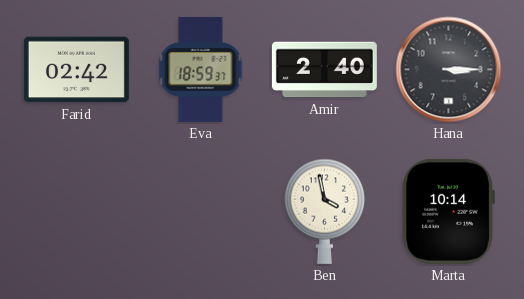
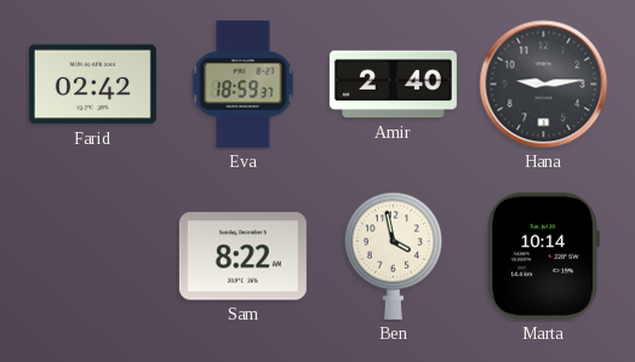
Hana: 3:15 -> 9:14 (544, 85)
Sam: none -> 8:22 (242, 257)
